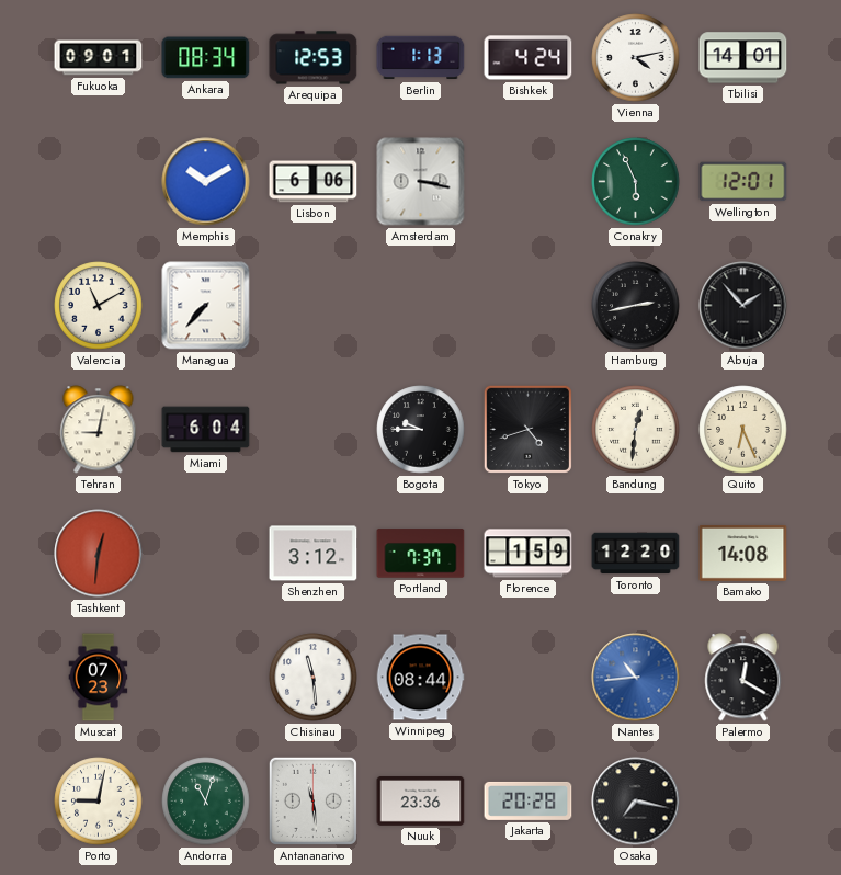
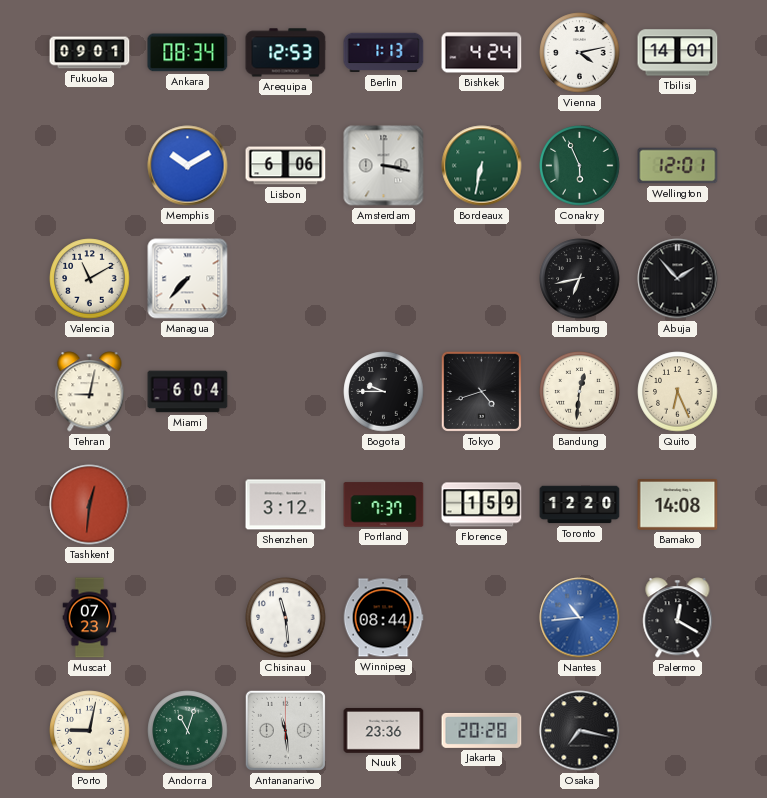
Bordeaux: none -> 6:32 (482, 166)
Hamburg: 2:43 -> 6:43 (580, 279)
